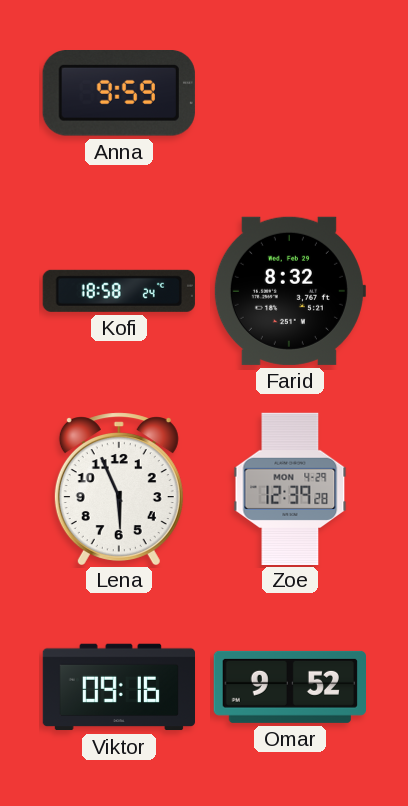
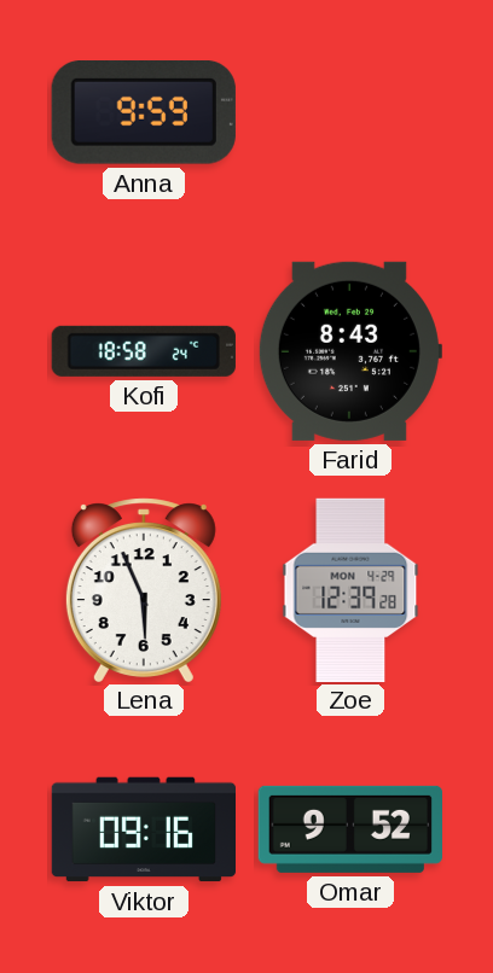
Farid: 8:32 -> 8:43 (349, 351)
